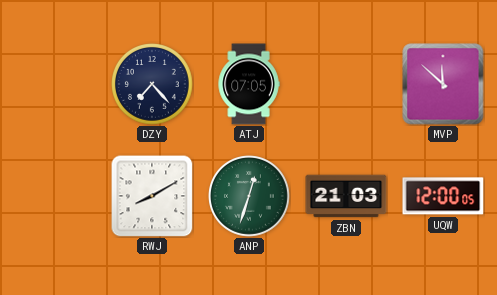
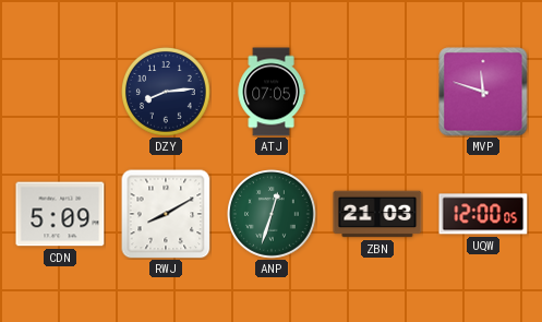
DZY: 7:23 -> 8:14 (167, 93)
MVP: 11:52 -> 11:48 (483, 92)
CDN: none -> 5:09 (60, 214)
